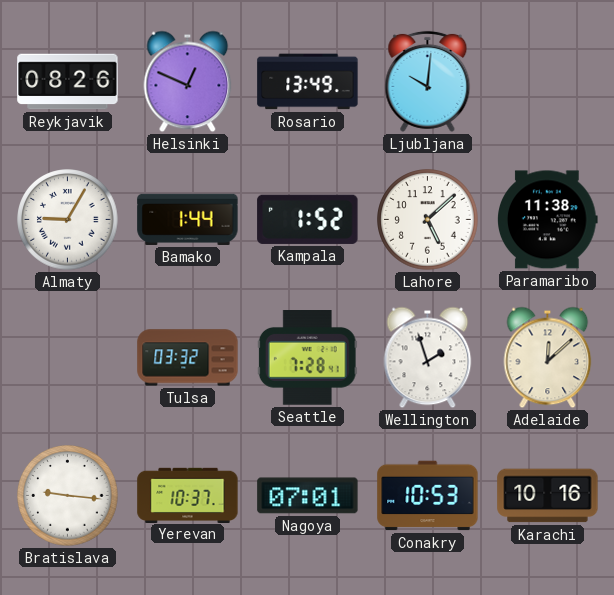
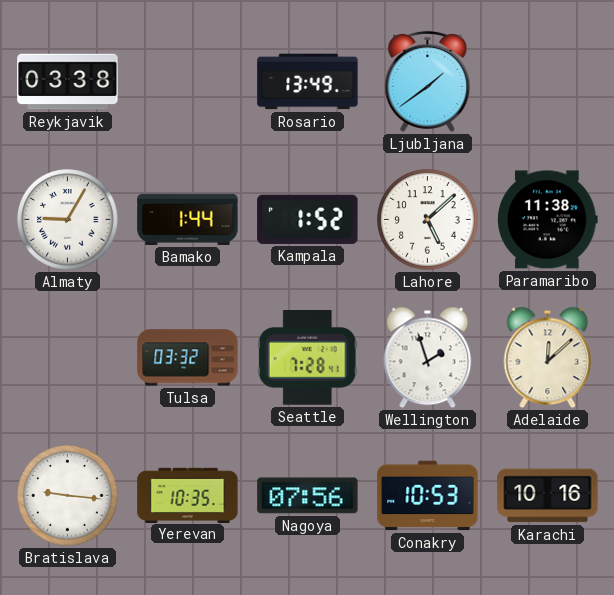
Reykjavik: 08:26 -> 03:38 (68, 82)
Helsinki: 12:49 -> none (188, 82)
Ljubljana: 10:01 -> 1:39 (428, 81)
Yerevan: 10:37 -> 10:35 (188, 495)
Nagoya: 07:01 -> 07:56 (308, 496)
